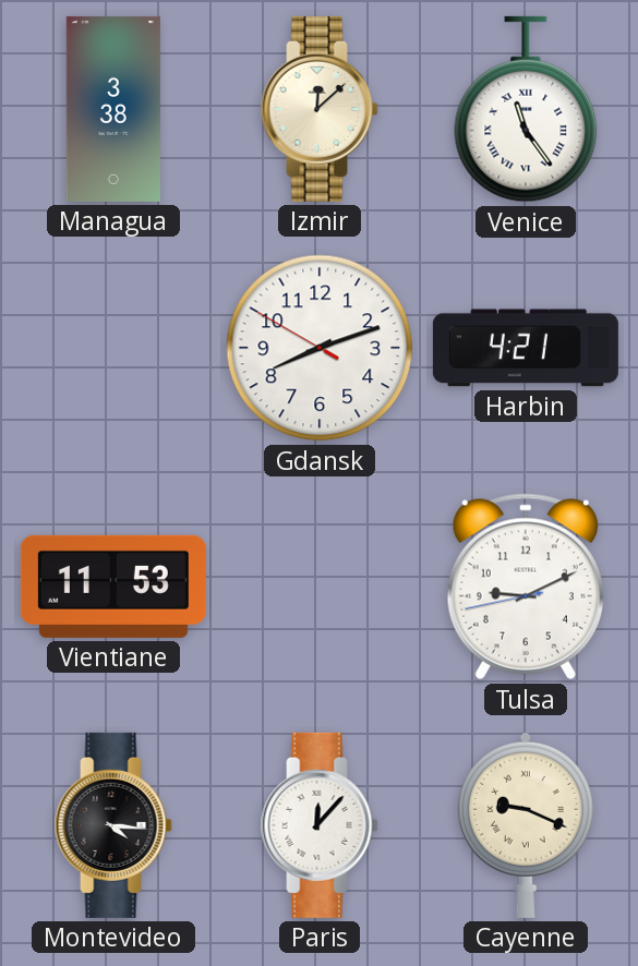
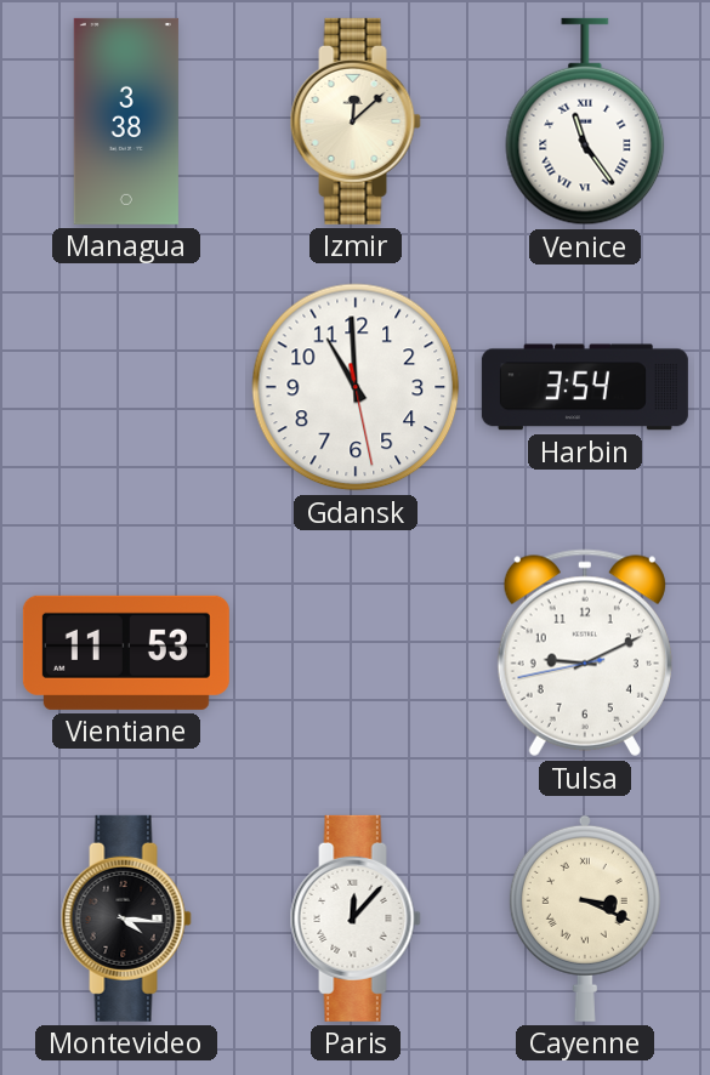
Gdansk: 8:11 -> 10:59 (356, 387)
Harbin: 4:21 -> 3:54 (585, 387)
Cayenne: 9:19 -> 3:19 (585, 918)
